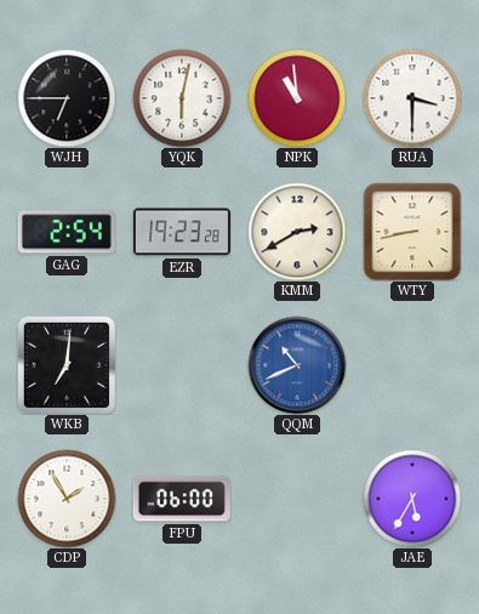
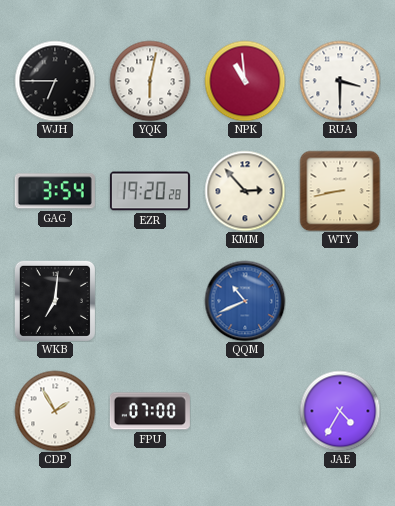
GAG: 2:54 -> 3:54 (55, 191)
EZR: 19:23 -> 19:20 (150, 191)
KMM: 2:40 -> 2:53 (245, 191)
FPU: 06:00 -> 07:00 (150, 411)
JAE: 5:35 -> 4:35 (340, 411)
